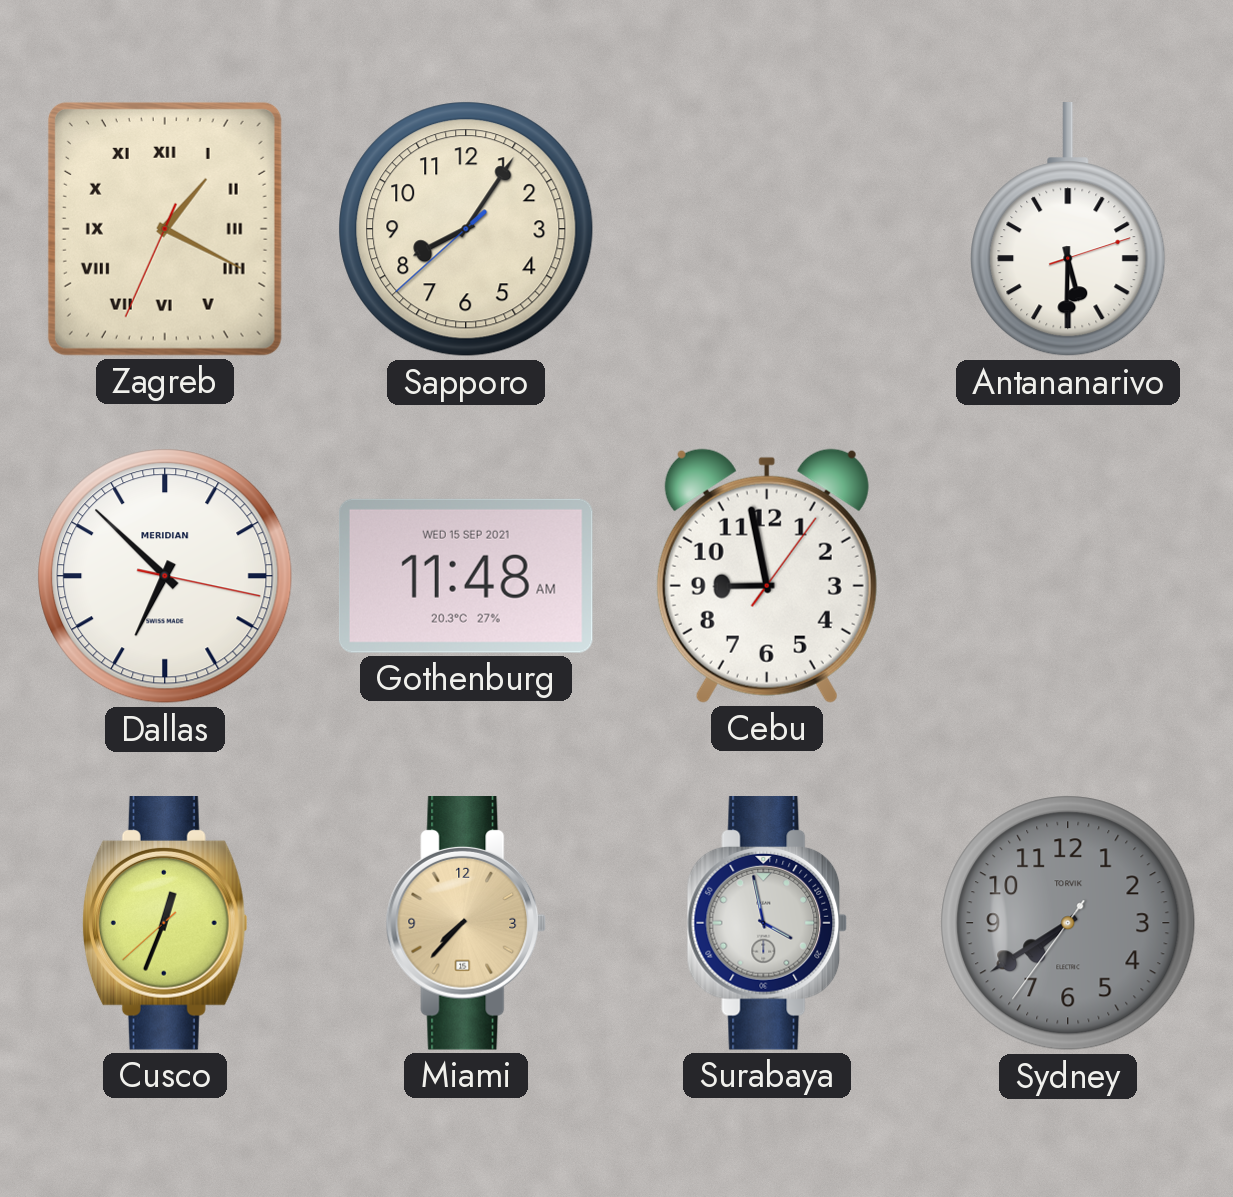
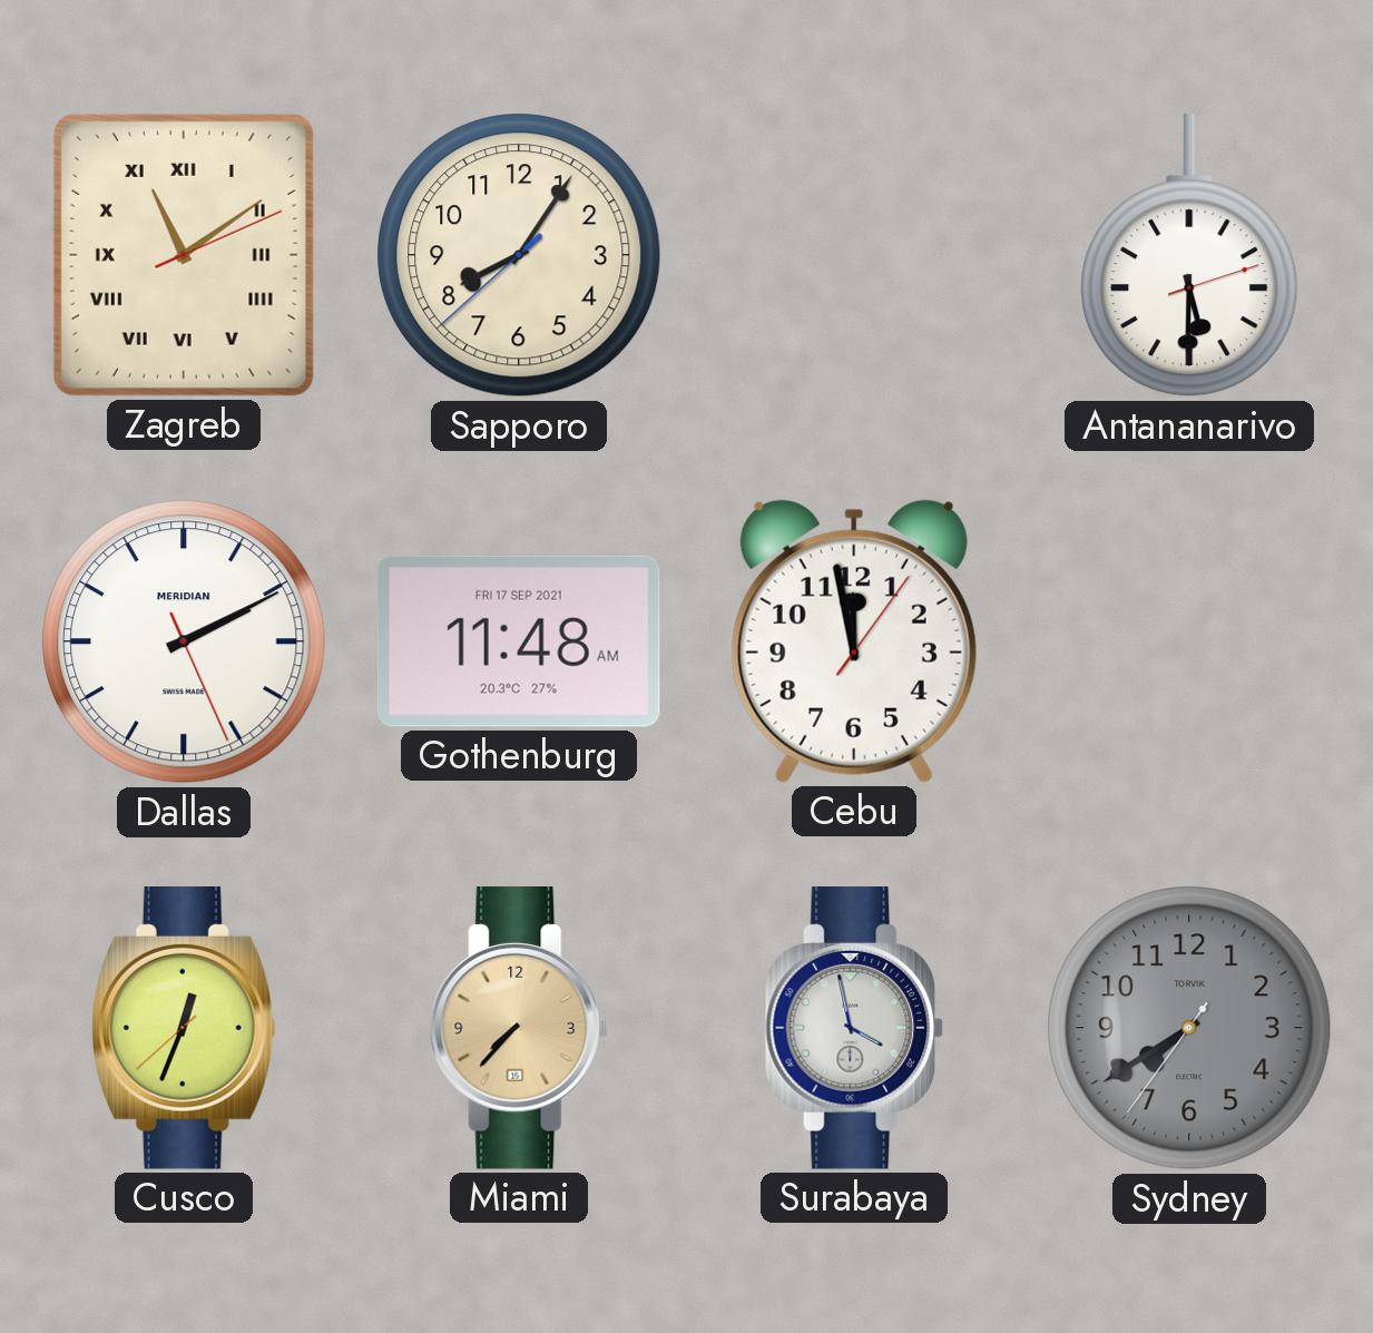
Zagreb: 1:19 -> 11:09 (184, 255)
Dallas: 6:52 -> 2:10 (184, 641)
Gothenburg date: WED 15 SEP 2021 -> FRI 17 SEP 2021 (519, 641)
Cebu: 8:58 -> 11:58 (854, 641)
